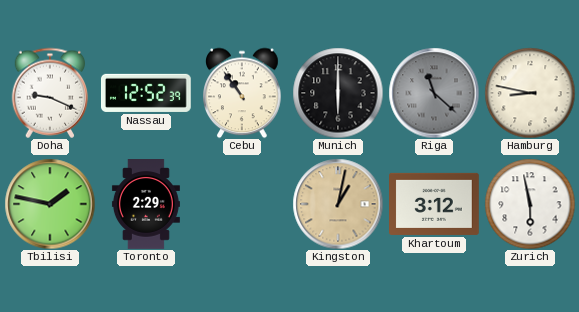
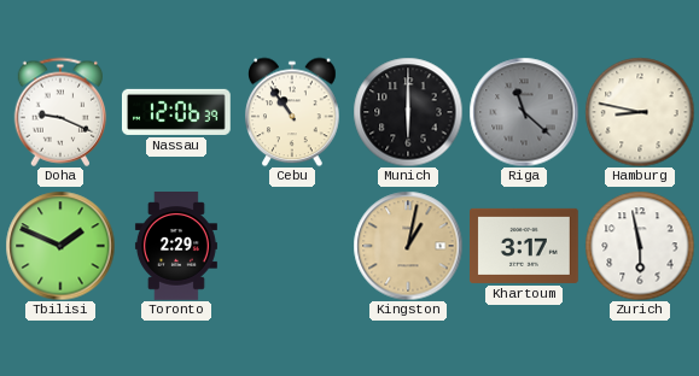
Nassau: 12:52 -> 12:06 (176, 112)
Tbilisi: 1:47 -> 1:49 (60, 246)
Khartoum: 3:12 -> 3:17 (525, 246)
